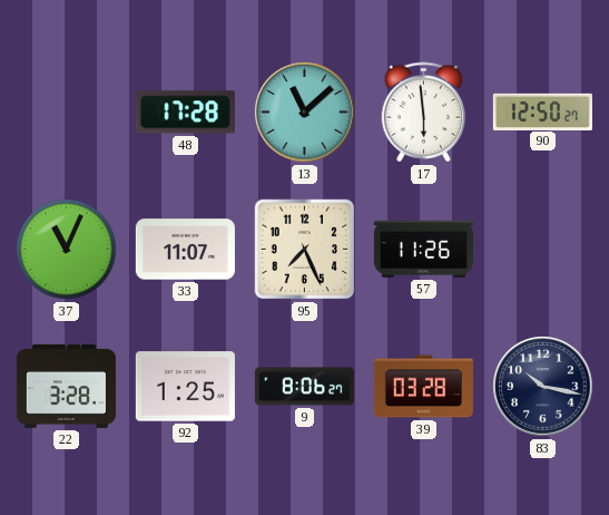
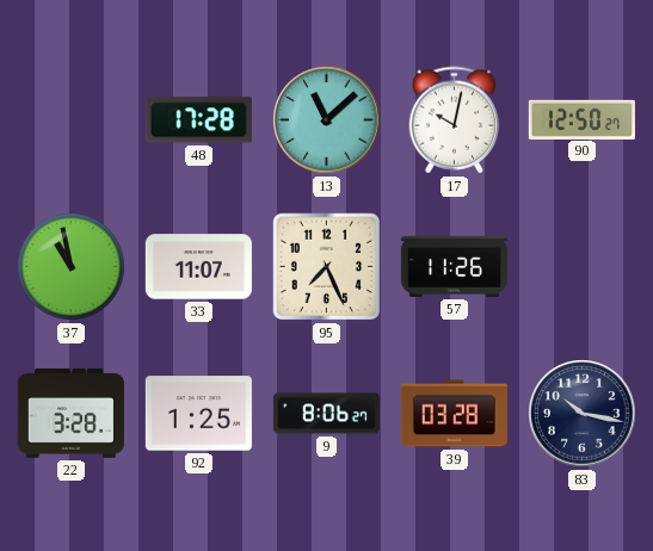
17: 5:59 -> 10:02 (455, 120)
37: 11:04 -> 10:58 (72, 267)
